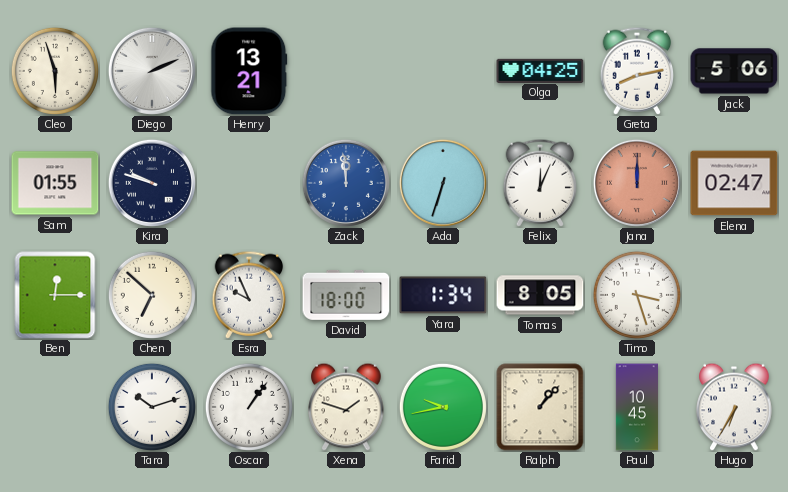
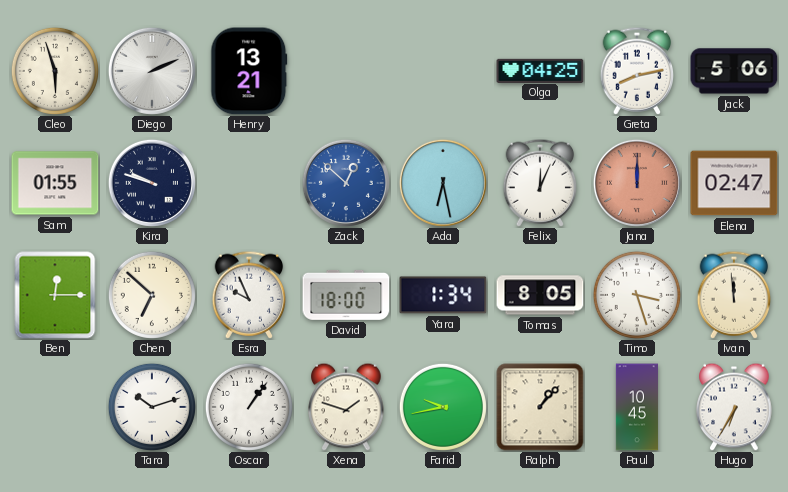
Zack: 11:59 -> 12:52 (346, 183)
Ada: 6:33 -> 6:28 (443, 183)
Ivan: none -> 11:59 (734, 295)
